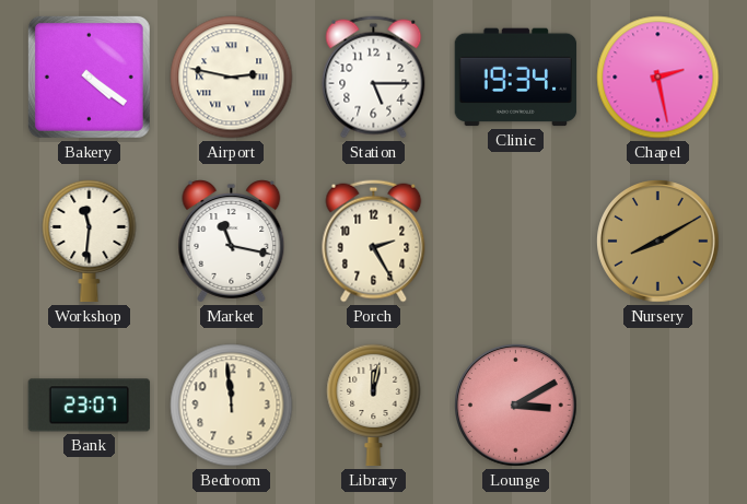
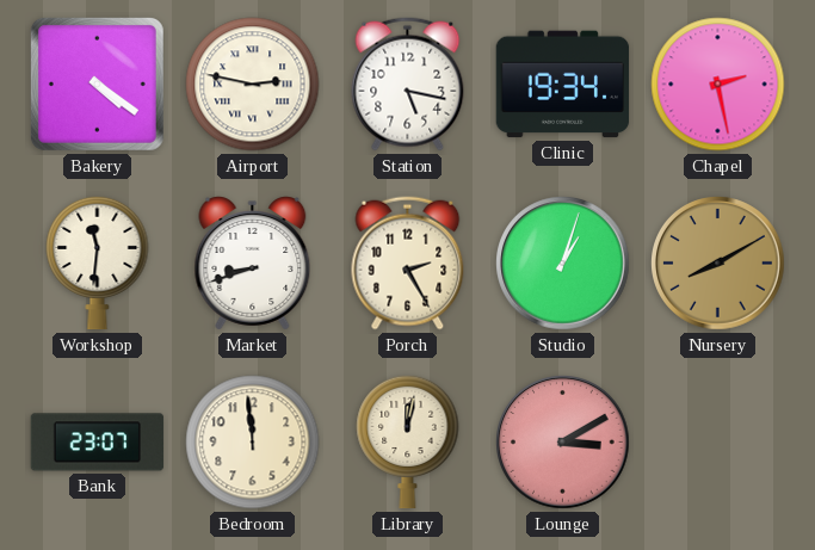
Station: 5:15 -> 5:17 (408, 85)
Market: 11:17 -> 8:42 (253, 264)
Studio: none -> 1:03 (563, 264)
